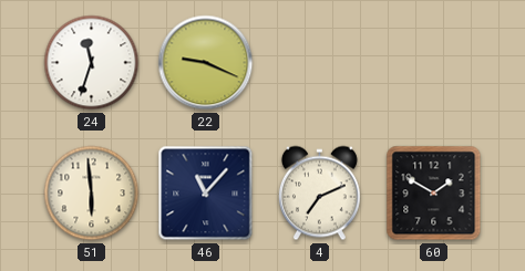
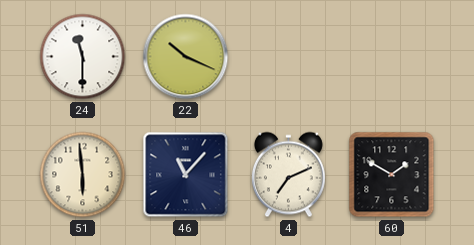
24: 11:33 -> 11:30 (83, 57)
22: 9:19 -> 10:19 (186, 57)
